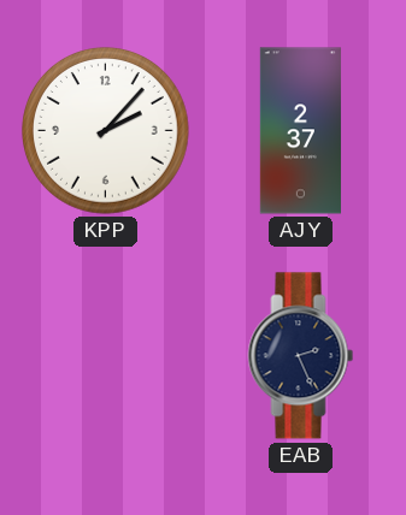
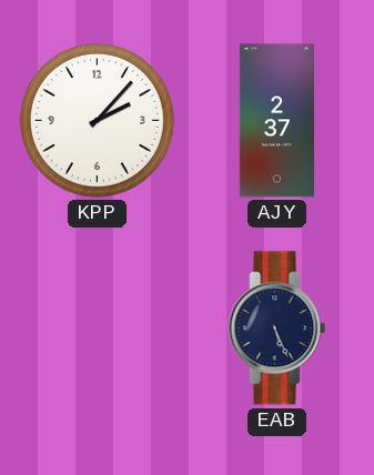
EAB: 2:26 -> 5:26 (277, 329)
